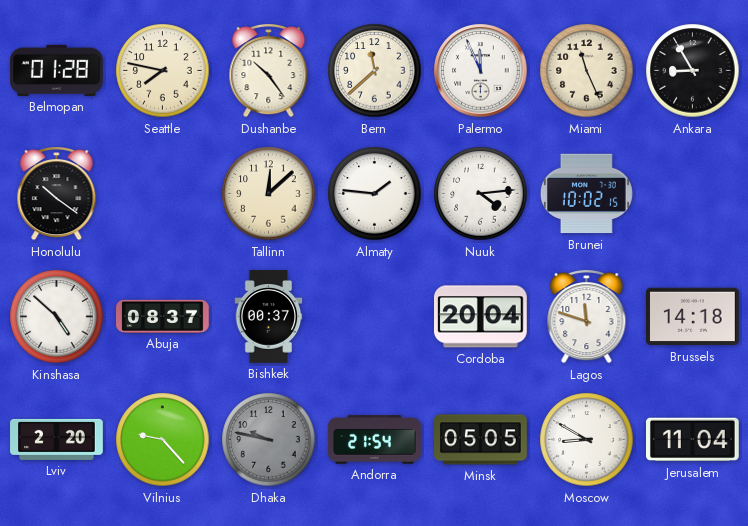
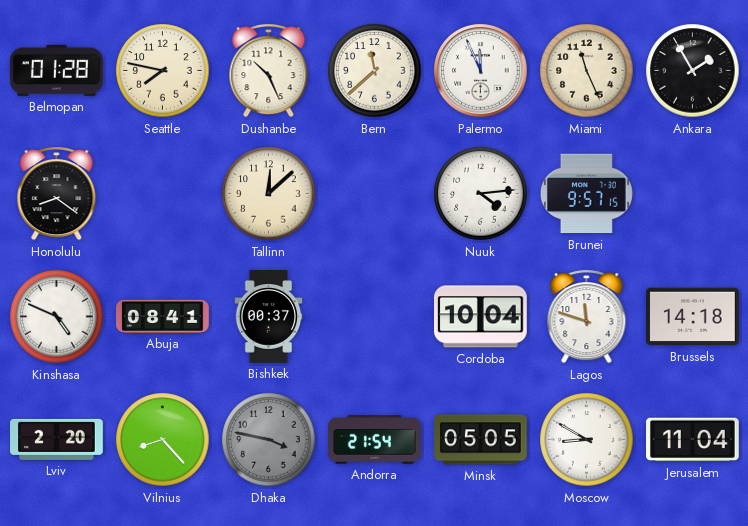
Dushanbe: 10:24 -> 10:26 (269, 71)
Ankara: 8:55 -> 1:55 (693, 71)
Honolulu: 10:21 -> 8:21 (57, 194)
Almaty: 1:46 -> none (375, 194)
Brunei: 10:02 -> 9:57 (586, 194)
Kinshasa: 4:52 -> 4:49 (57, 317)
Abuja: 08:37 -> 08:41 (163, 316)
Cordoba: 20:04 -> 10:04 (481, 317)
Vilnius: 9:23 -> 8:23 (163, 440)
Dhaka: 9:47 -> 3:47 (269, 440)
